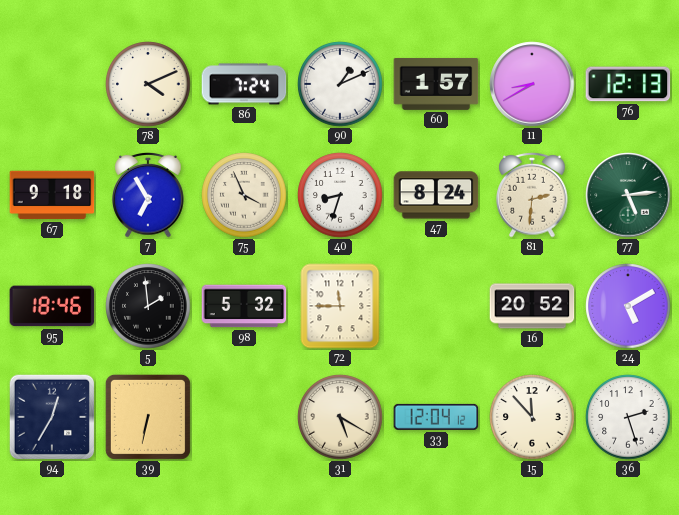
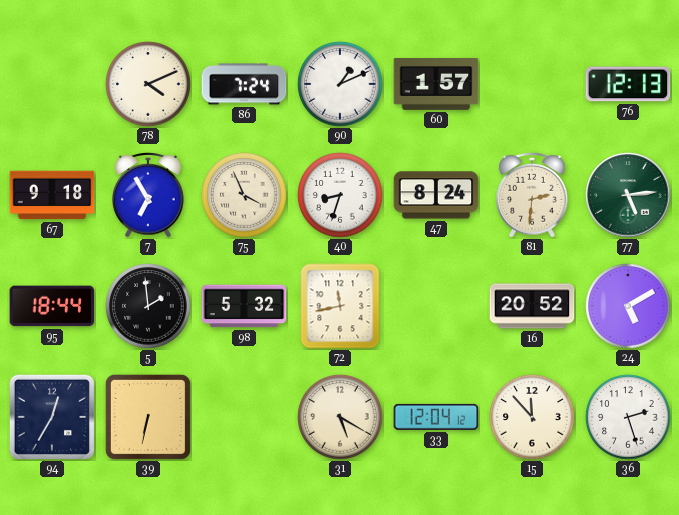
11: 8:40 -> none (532, 84)
95: 18:46 -> 18:44 (52, 306)
72: 11:45 -> 11:43 (340, 306)
